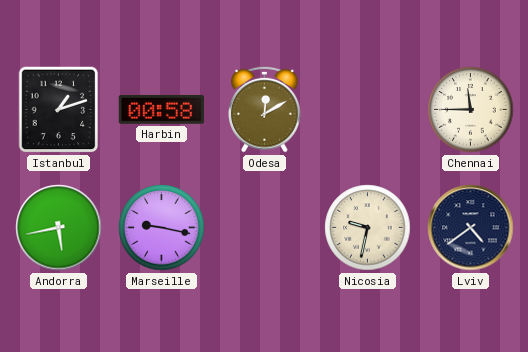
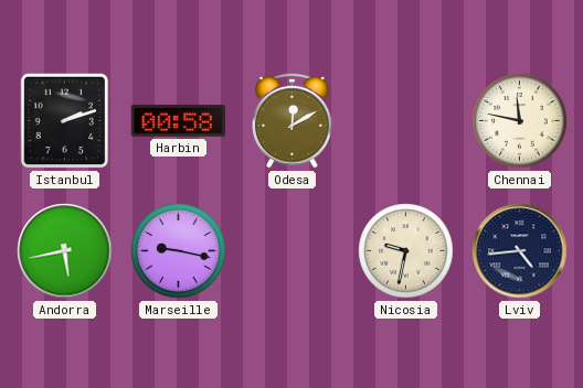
Istanbul: 1:12 -> 2:12 (65, 121)
Chennai: 11:45 -> 11:47 (520, 121)
Lviv: 4:39 -> 4:44 (520, 251)
